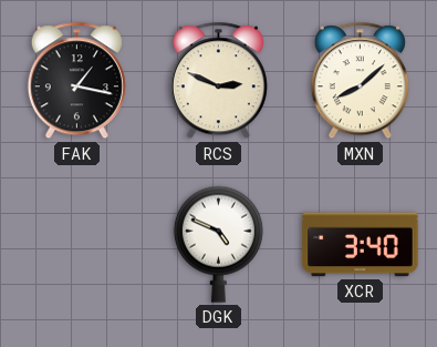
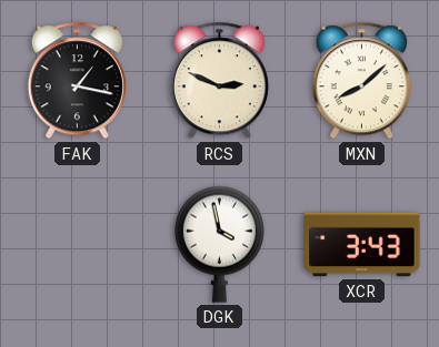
DGK: 4:49 -> 3:58 (219, 244)
XCR: 3:40 -> 3:43 (362, 245)
